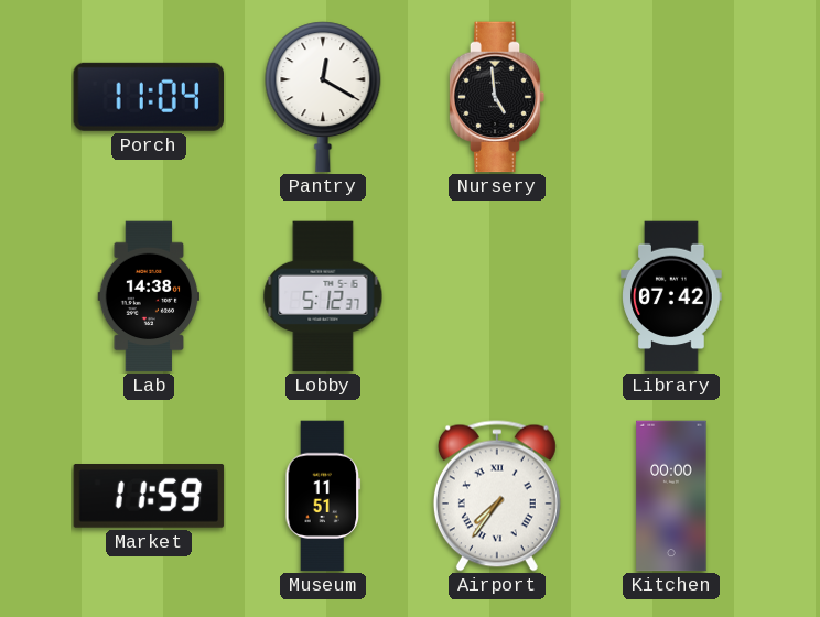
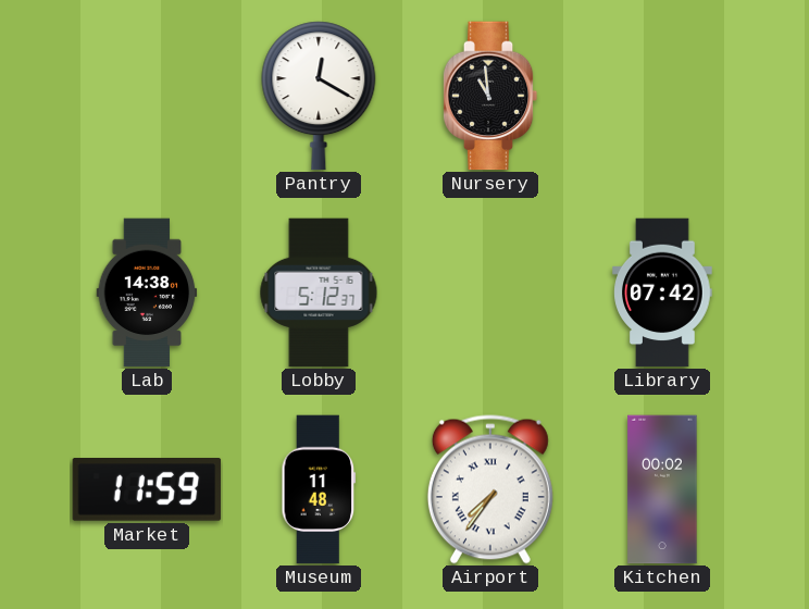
Porch: 11:04 -> none (148, 97)
Nursery: 4:59 -> 10:59 (490, 96)
Museum: 11:51 -> 11:48 (319, 489)
Kitchen: 00:00 -> 00:02 (662, 489)
